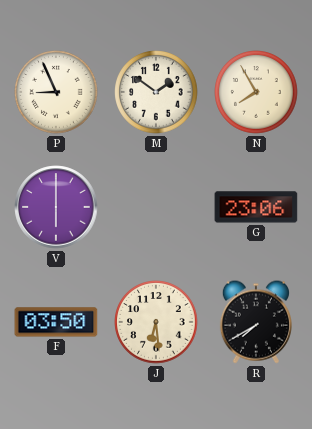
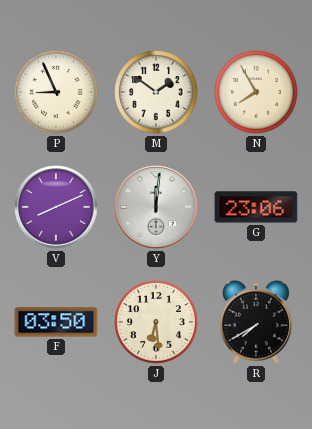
V: 6:00 -> 8:11 (56, 207)
Y: none -> 12:01 (156, 207)
